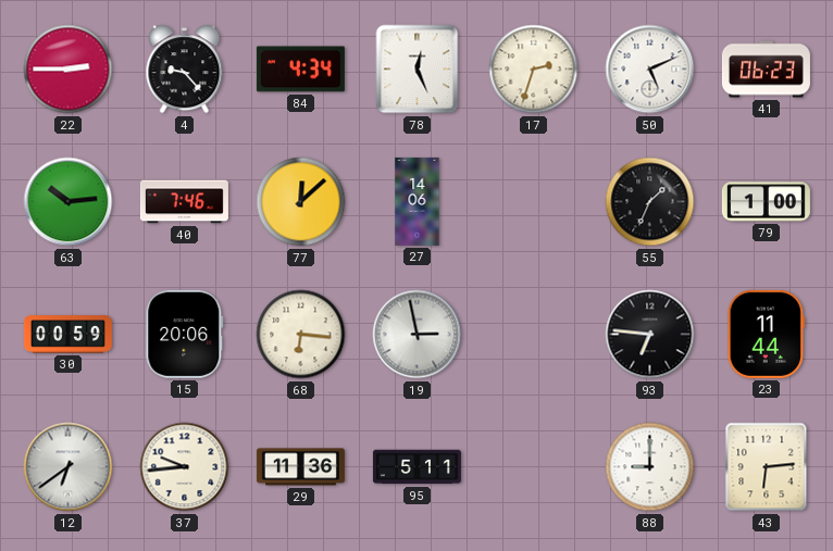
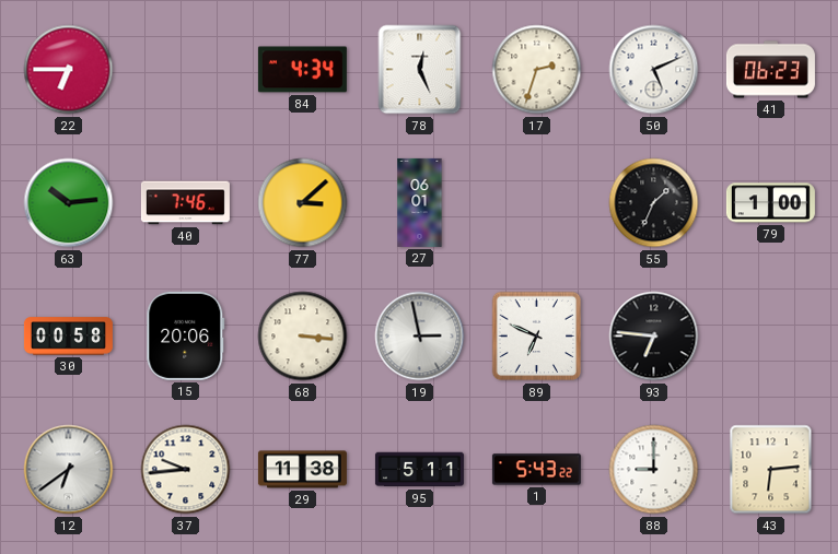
22: 2:45 -> 6:45 (69, 70)
4: 9:23 -> none (185, 70)
77: 12:08 -> 3:08 (303, 203)
27: 14:06 -> 06:01 (420, 202)
30: 00:59 -> 00:58 (68, 337)
68: 6:16 -> 3:16 (303, 337)
89: none -> 6:49 (537, 337)
23: 11:44 -> none (766, 334)
29: 11:36 -> 11:38 (302, 470)
1: none -> 5:43 (536, 470)
